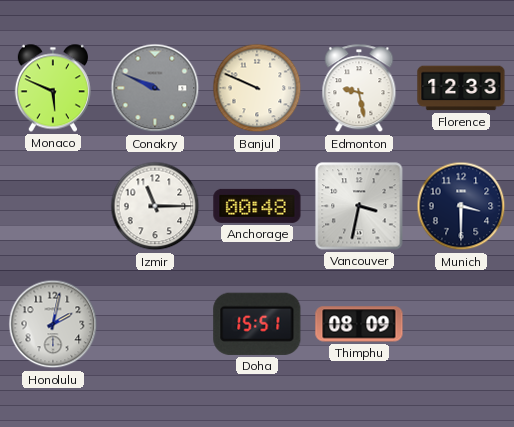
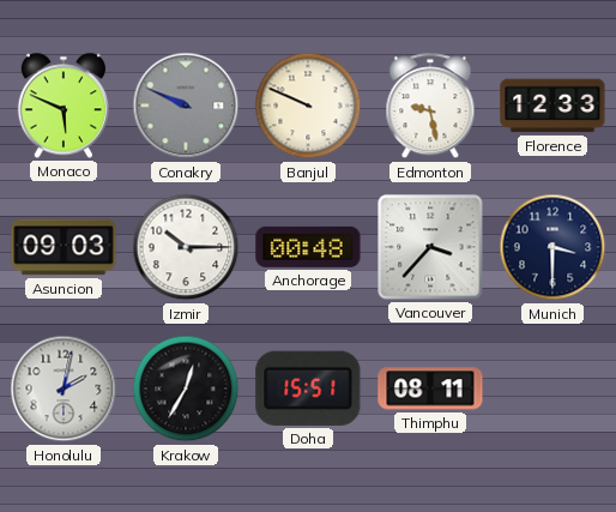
Asuncion: none -> 09:03 (64, 247)
Izmir: 11:15 -> 10:15 (186, 247)
Vancouver: 3:32 -> 3:37 (430, 247)
Krakow: none -> 12:35 (186, 388)
Thimphu: 08:09 -> 08:11 (430, 388)
